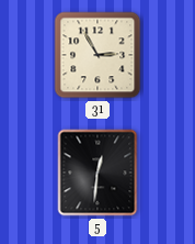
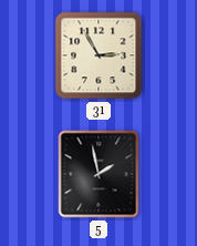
5: 12:31 -> 1:58 (98, 174)
